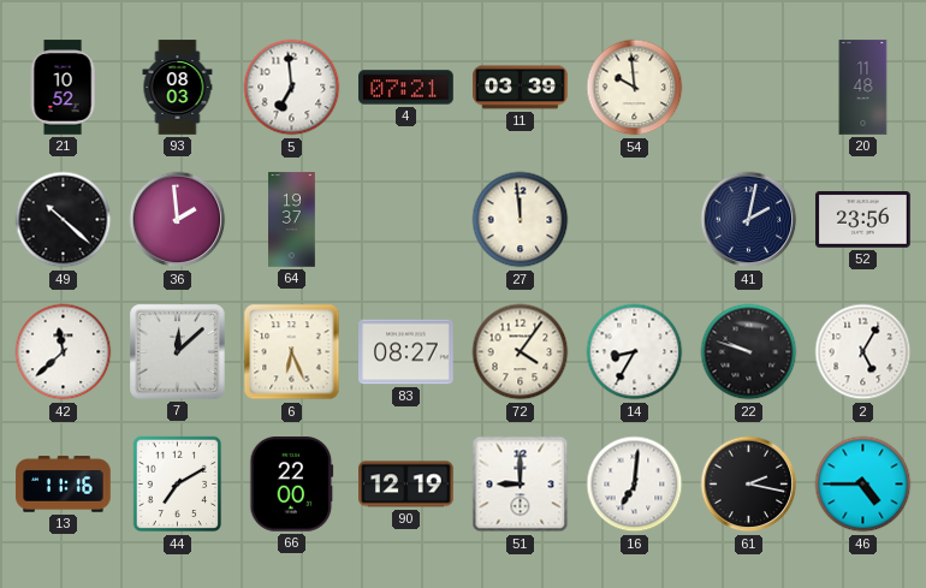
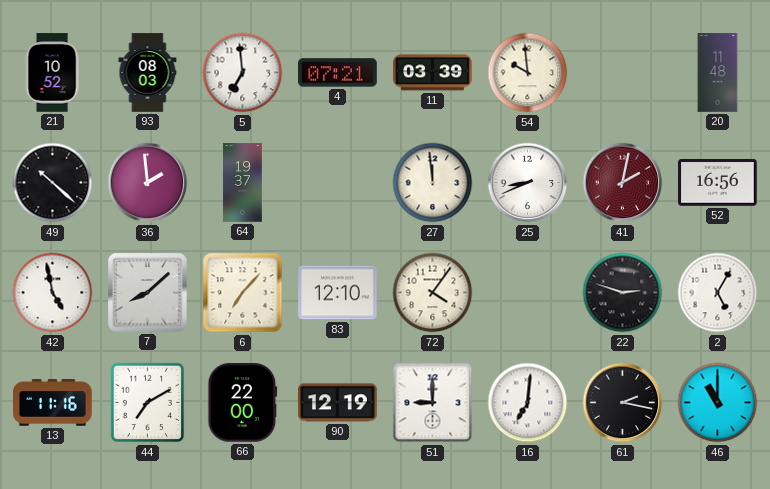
25: none -> 8:41 (528, 183)
41 dial: navy -> burgundy (623, 183)
52: 23:56 -> 16:56 (718, 183)
42: 11:38 -> 4:58 (53, 293)
7: 12:08 -> 8:08 (148, 293)
6: 6:26 -> 7:07 (243, 293)
83: 08:27 -> 12:10 (338, 293)
14: 8:35 -> none (635, 352)
22: 9:48 -> 2:48 (623, 293)
46: 4:45 -> 11:00 (718, 403)
